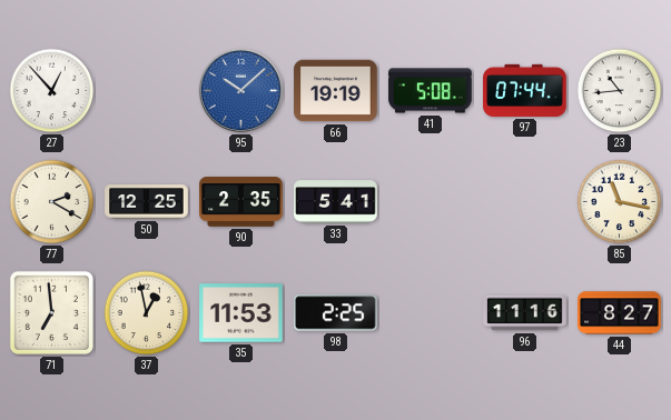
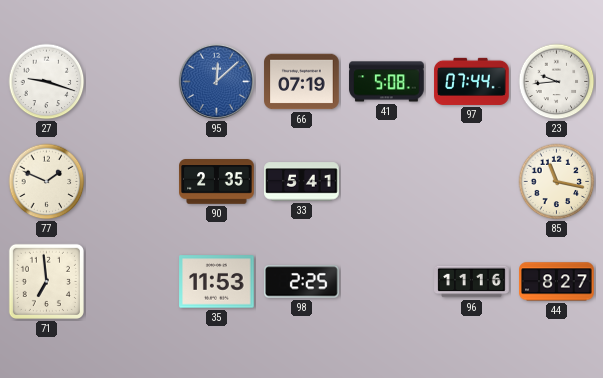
27: 12:53 -> 9:18 (47, 82)
95: 10:08 -> 12:08 (216, 81)
66: 19:19 -> 07:19 (302, 82)
23: 10:44 -> 9:44 (557, 82)
77: 2:20 -> 1:49 (47, 182)
50: 12:25 -> none (147, 202)
37: 12:58 -> none (147, 313)
